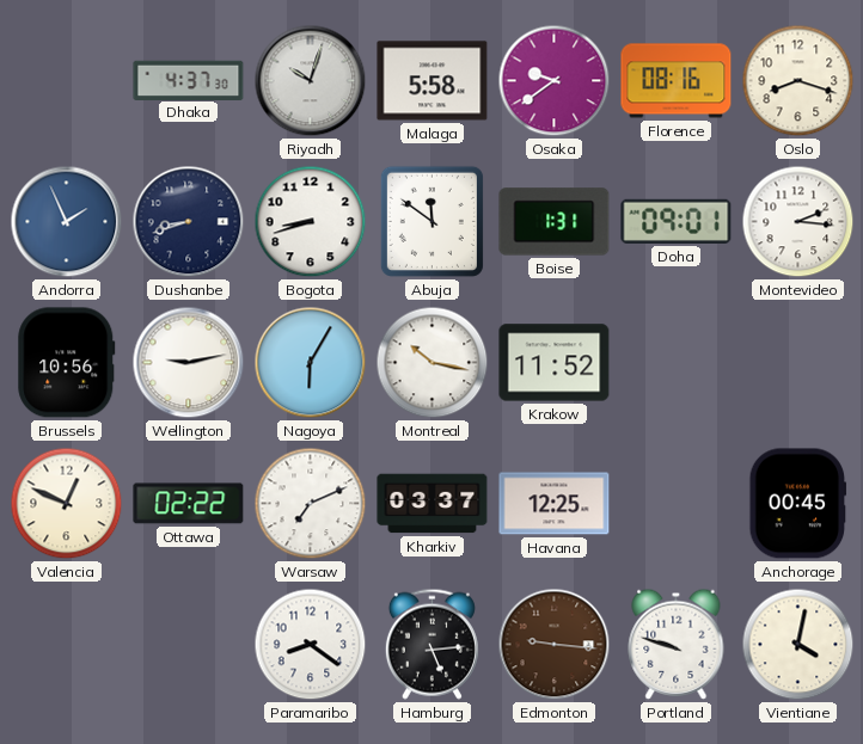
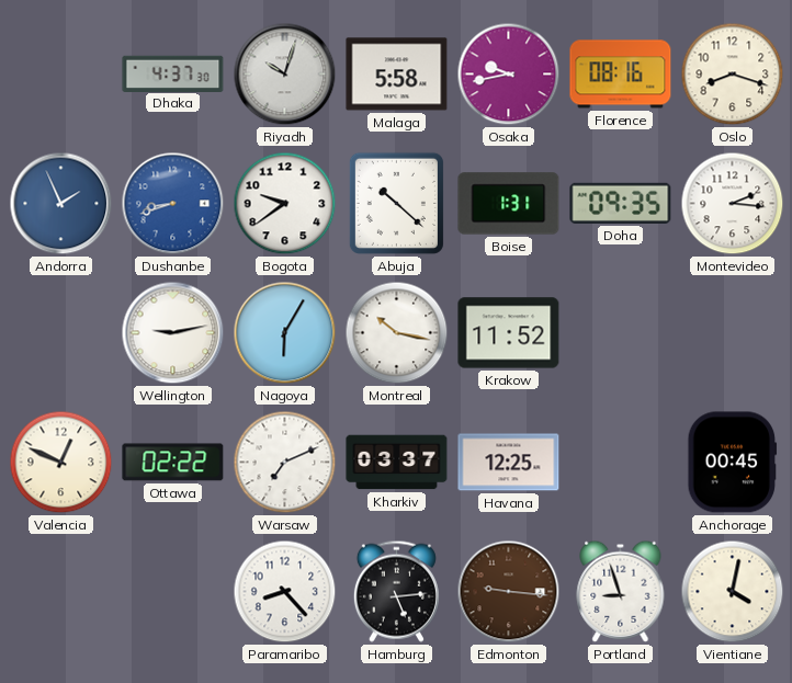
Osaka: 9:39 -> 9:43 (509, 75)
Dushanbe dial: navy -> blue (173, 204)
Bogota: 8:42 -> 9:39 (285, 204)
Abuja: 11:51 -> 10:22 (396, 203)
Doha: 09:01 -> 09:35 (621, 203)
Brussels: 10:56 -> none (67, 363)
Paramaribo: 8:21 -> 8:23 (285, 592)
Portland: 9:48 -> 8:57 (621, 591)
